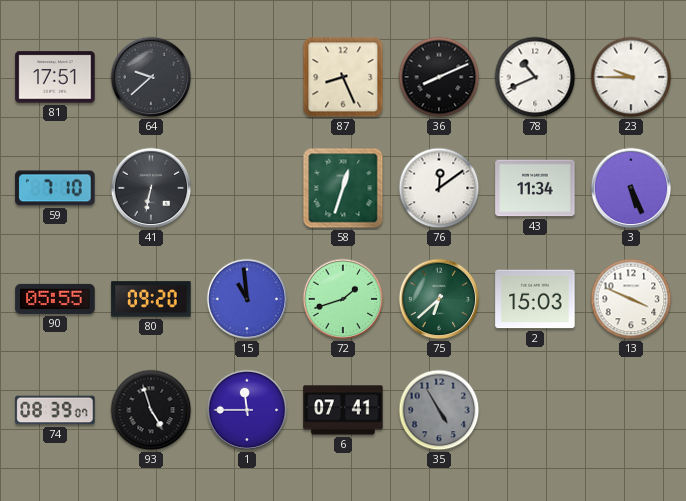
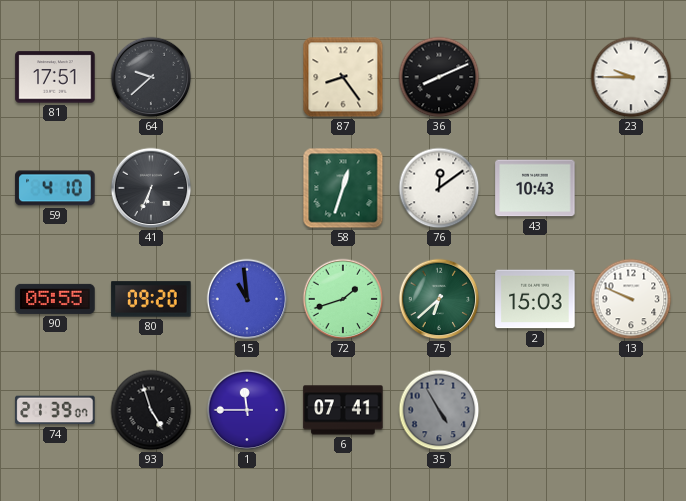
87: 8:26 -> 8:24 (343, 77)
78: 10:41 -> none (535, 77)
59: 7:10 -> 4:10 (55, 188)
41: 6:32 -> 6:34 (151, 188)
43: 11:34 -> 10:43 (535, 188)
3: 5:26 -> none (631, 188)
13: 3:49 -> 9:49 (631, 299)
74: 08:39 -> 21:39 (55, 410)
